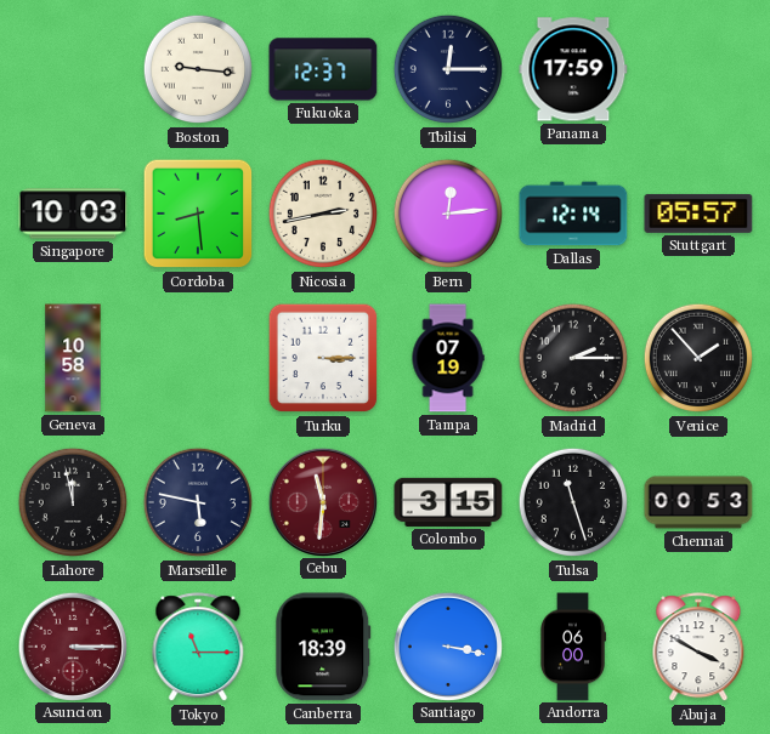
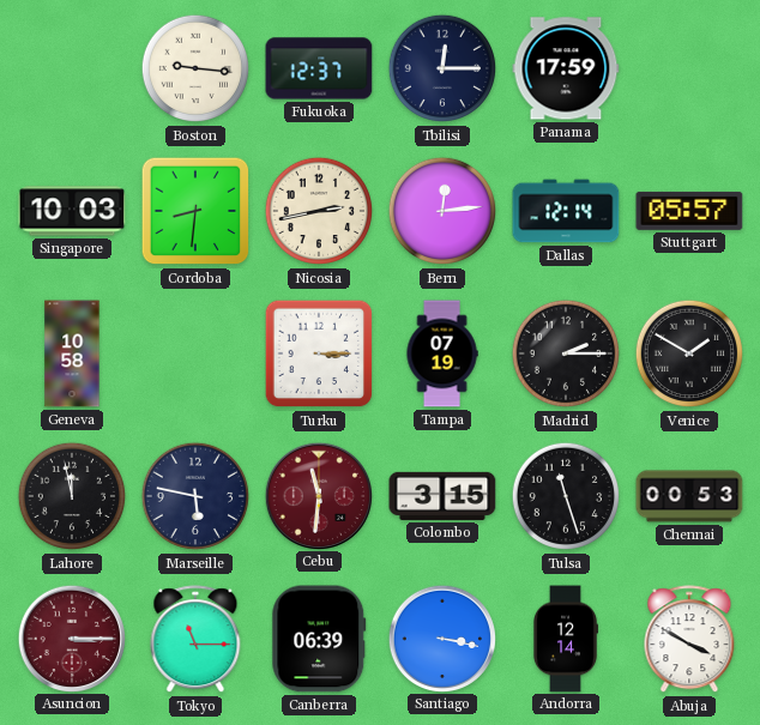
Cordoba: 8:29 -> 8:31 (195, 211)
Venice: 1:53 -> 1:50 (689, 354)
Canberra: 18:39 -> 06:39 (319, 639)
Andorra: 06:00 -> 12:14 (566, 639)
